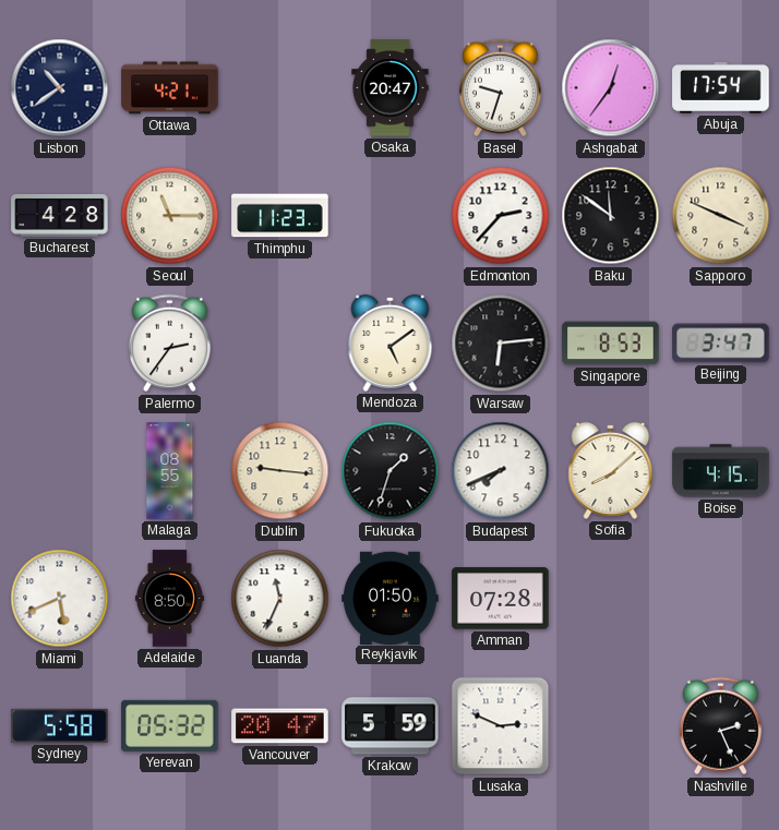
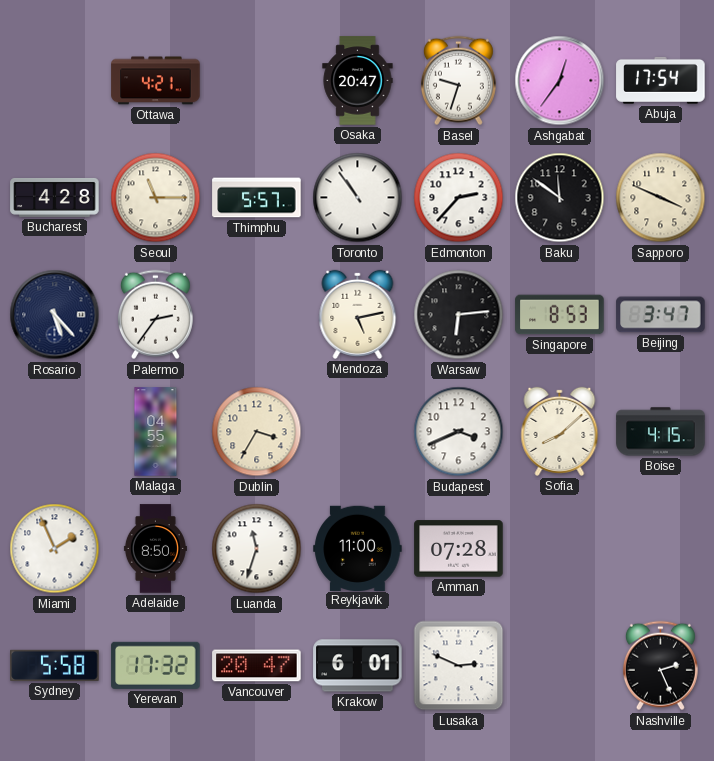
Lisbon: 10:39 -> none (60, 88)
Thimphu: 11:23 -> 5:57 (257, 198)
Toronto: none -> 10:54 (358, 198)
Rosario: none -> 5:23 (55, 315)
Mendoza: 5:09 -> 5:13 (358, 314)
Malaga: 08:55 -> 04:55 (156, 432)
Dublin: 9:16 -> 3:35 (257, 432)
Fukuoka: 1:33 -> none (391, 471)
Budapest: 7:41 -> 3:41 (459, 432)
Miami: 5:41 -> 1:56 (55, 549)
Luanda: 11:34 -> 11:33 (257, 549)
Reykjavik: 01:50 -> 11:00 (358, 548)
Yerevan: 05:32 -> 17:32 (156, 665)
Krakow: 5:59 -> 6:01 (358, 666)
